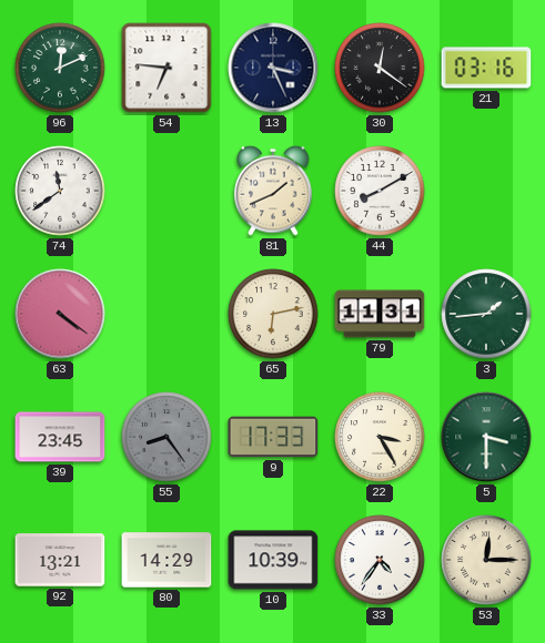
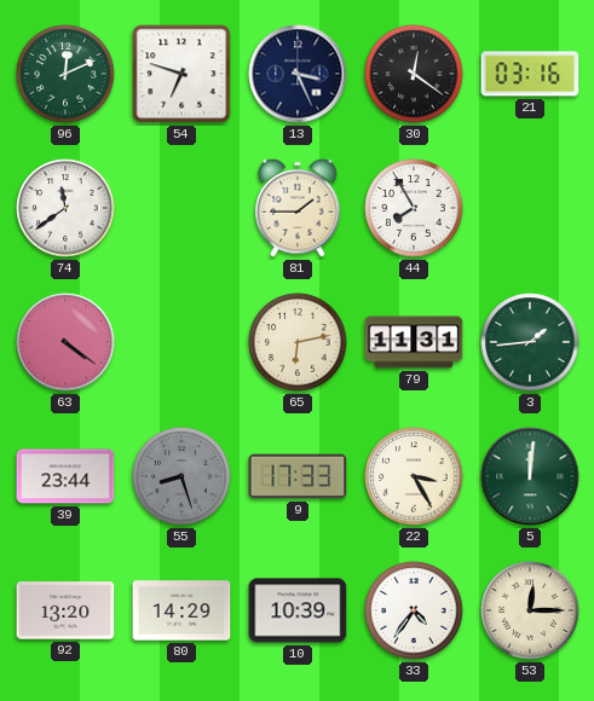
54: 6:46 -> 6:48 (181, 74)
81: 1:41 -> 1:45 (298, 208)
44: 8:10 -> 7:55 (414, 208)
39: 23:45 -> 23:44 (65, 476)
55: 8:24 -> 8:27 (181, 476)
5: 3:30 -> 12:01 (530, 476)
92: 13:21 -> 13:20 (65, 610)
